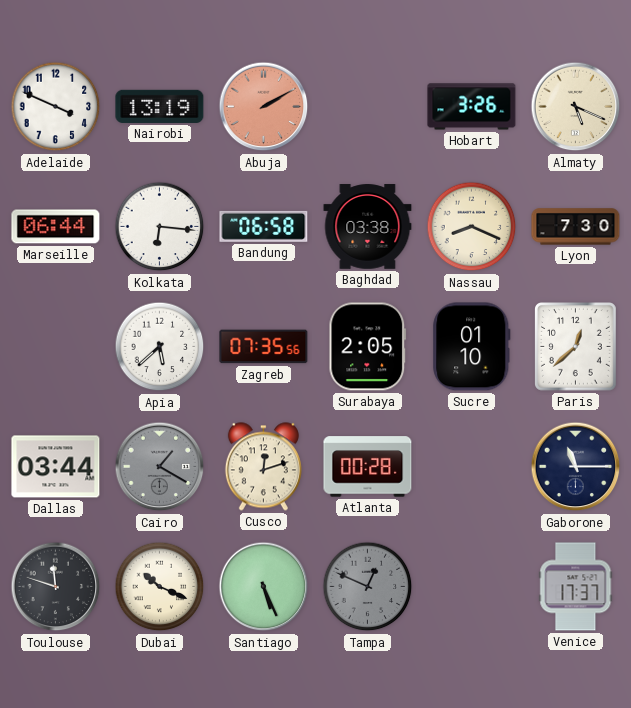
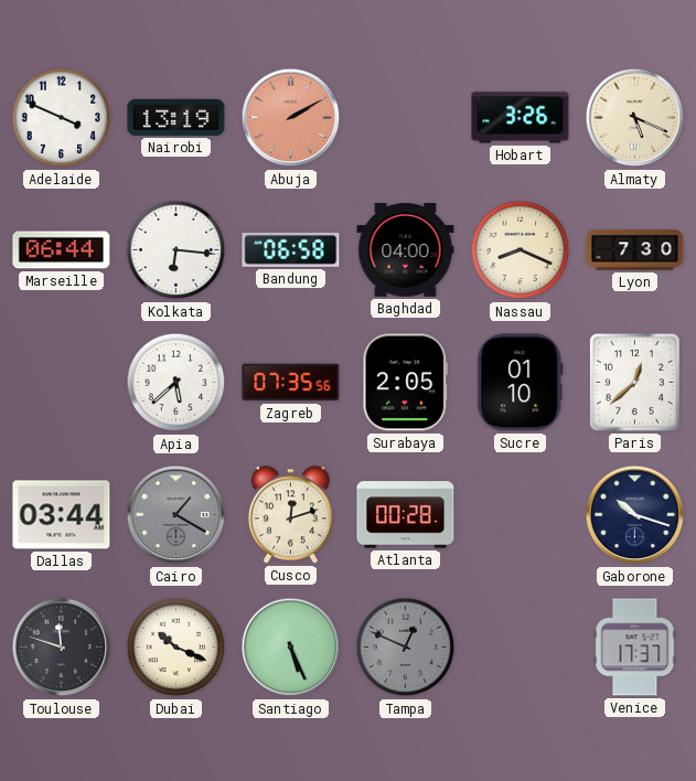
Baghdad: 03:38 -> 04:00 (406, 250)
Gaborone: 11:15 -> 10:18 (635, 515)
